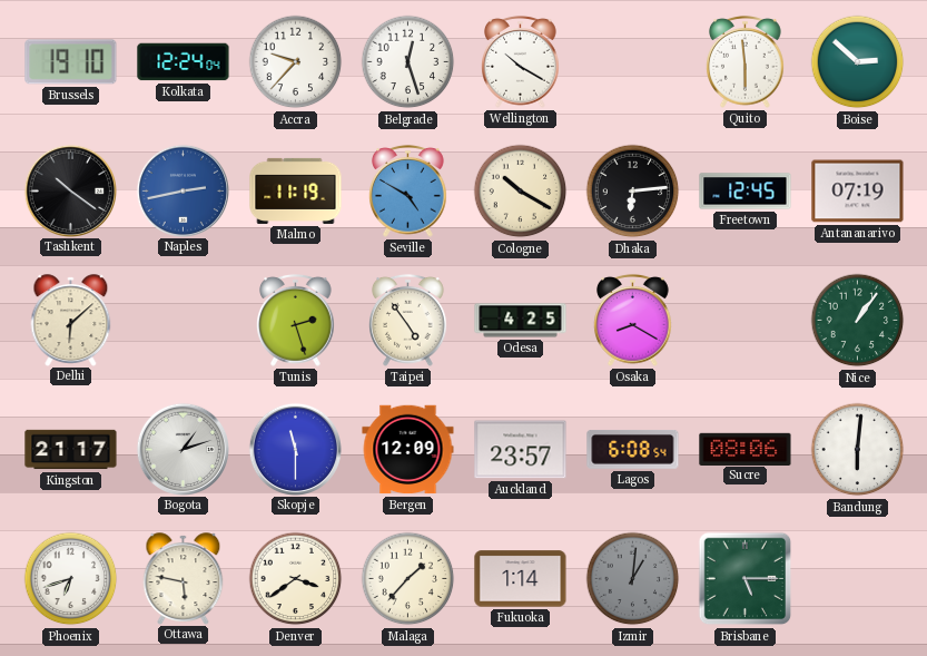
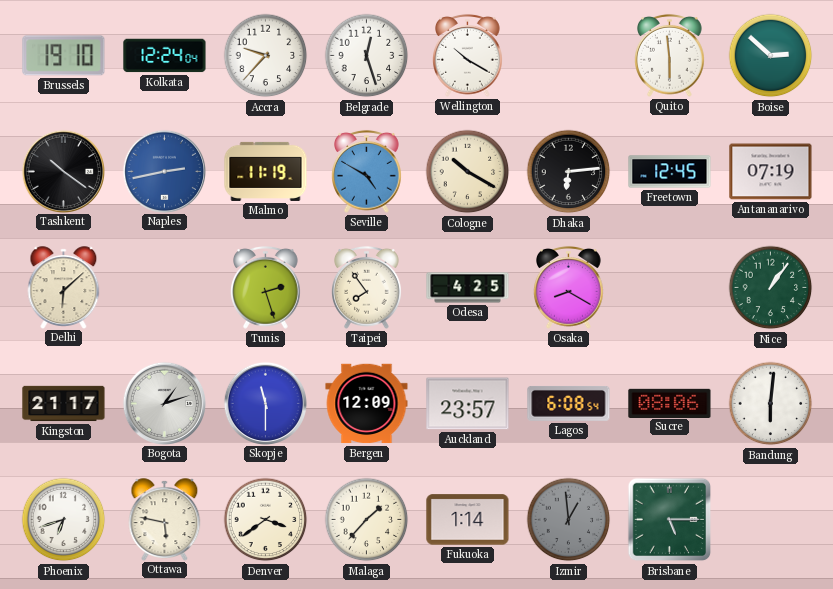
Taipei: 4:54 -> 7:54 (367, 287)
Izmir: 1:01 -> 12:59 (569, 520)
